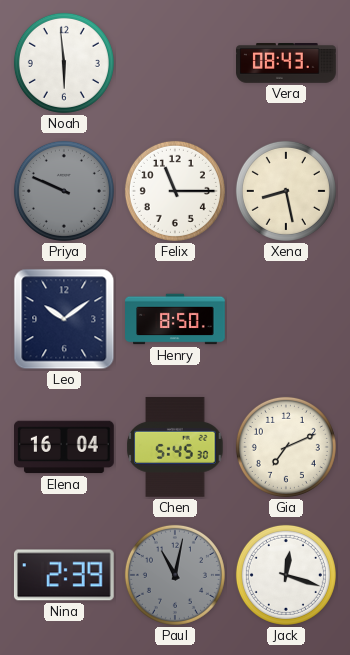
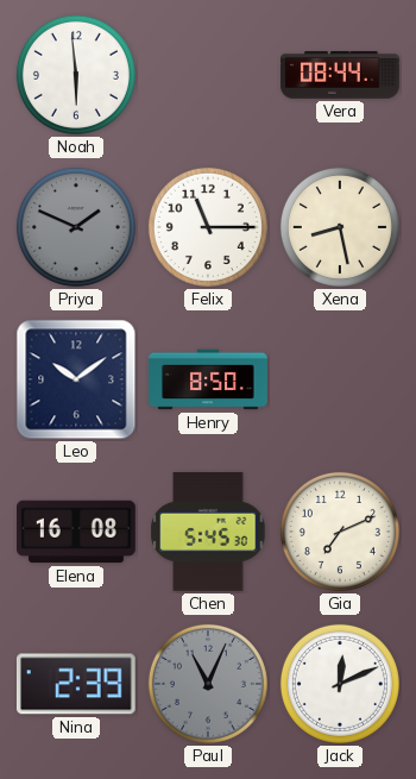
Vera: 08:43 -> 08:44 (341, 76)
Priya: 9:49 -> 1:49 (76, 227)
Elena: 16:04 -> 16:08 (77, 532)
Paul: 11:02 -> 11:04 (208, 684)
Jack: 12:18 -> 12:11 (340, 684)
